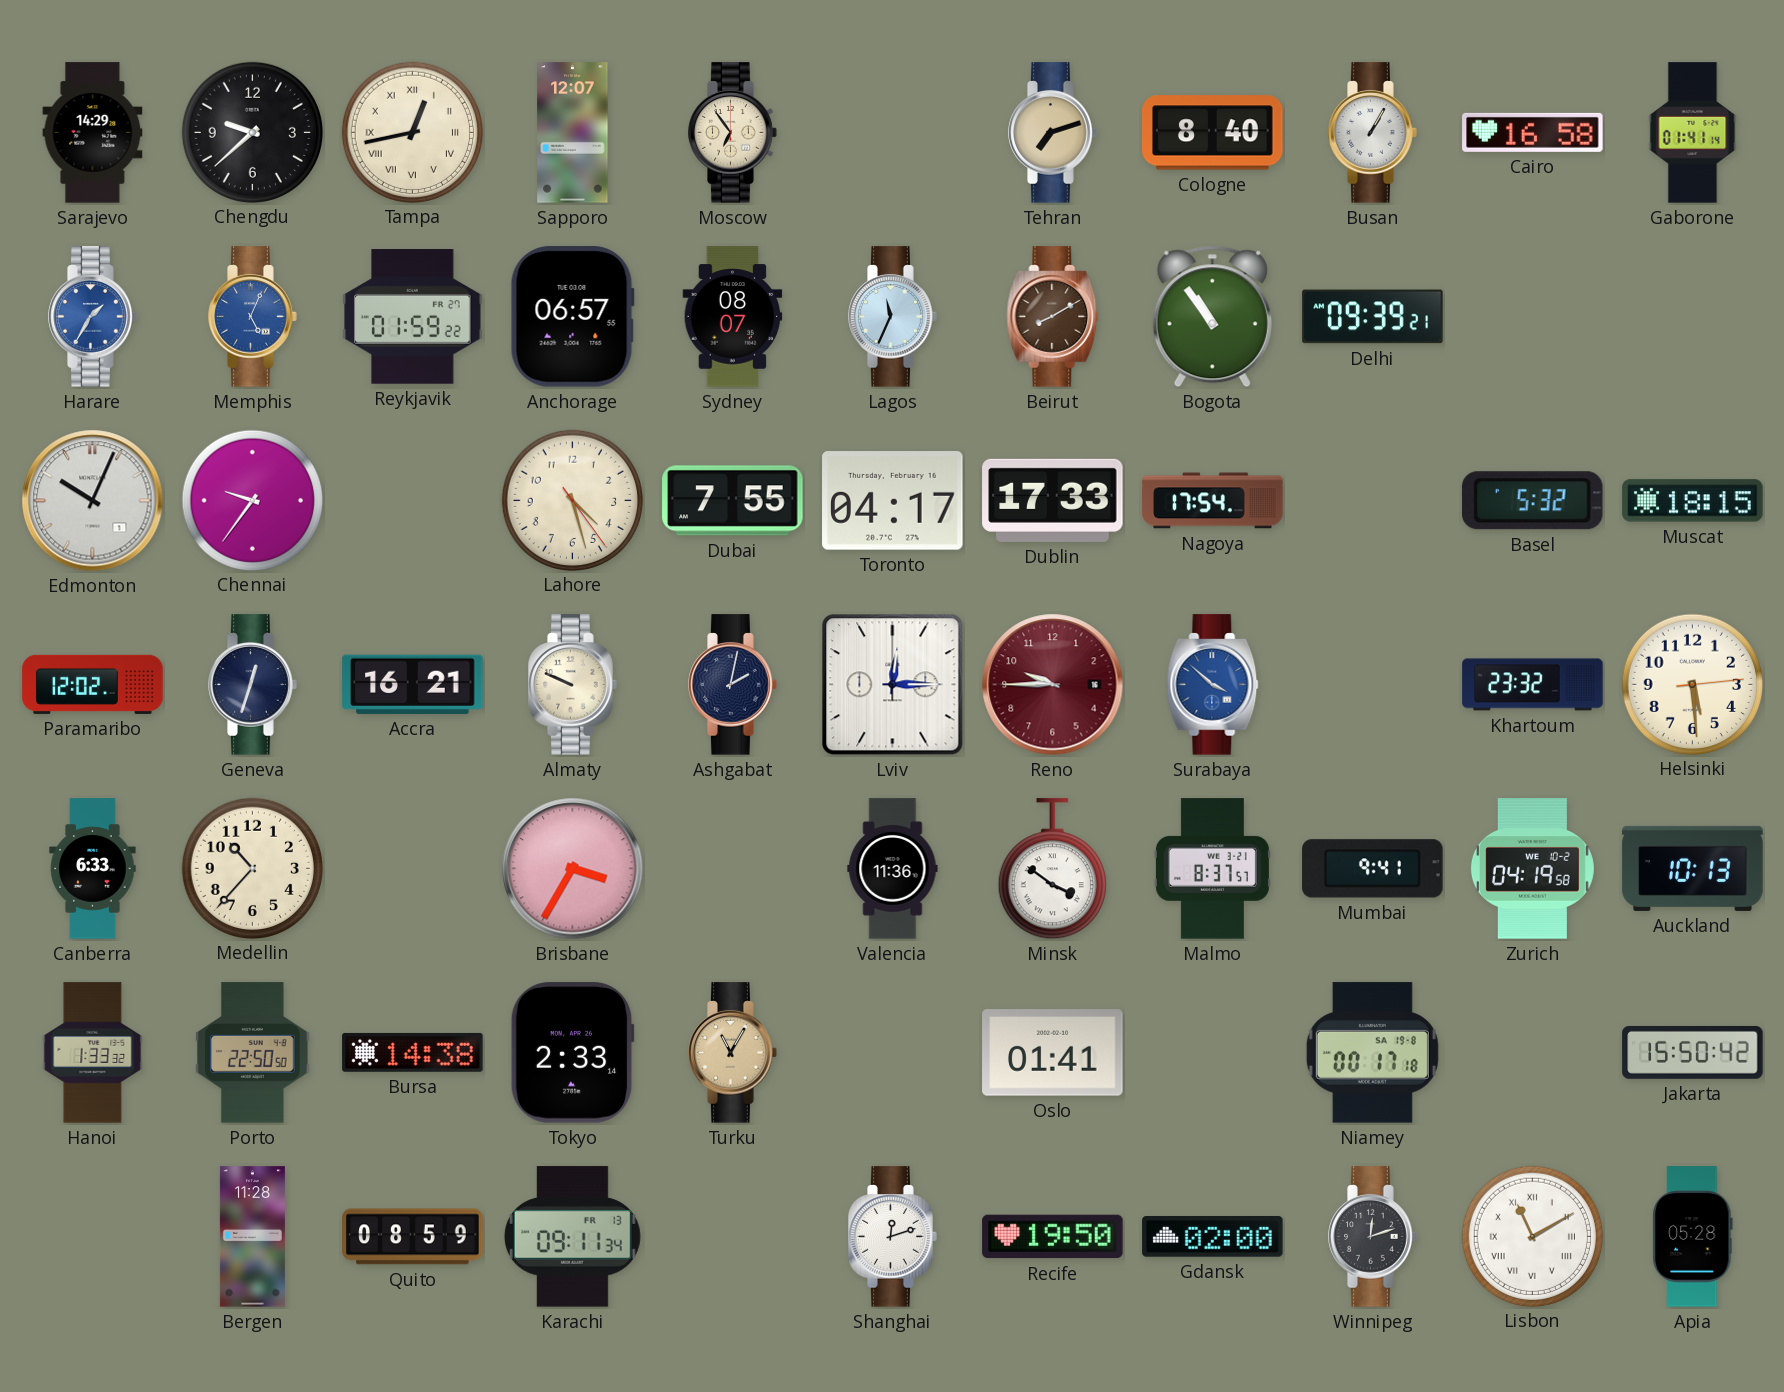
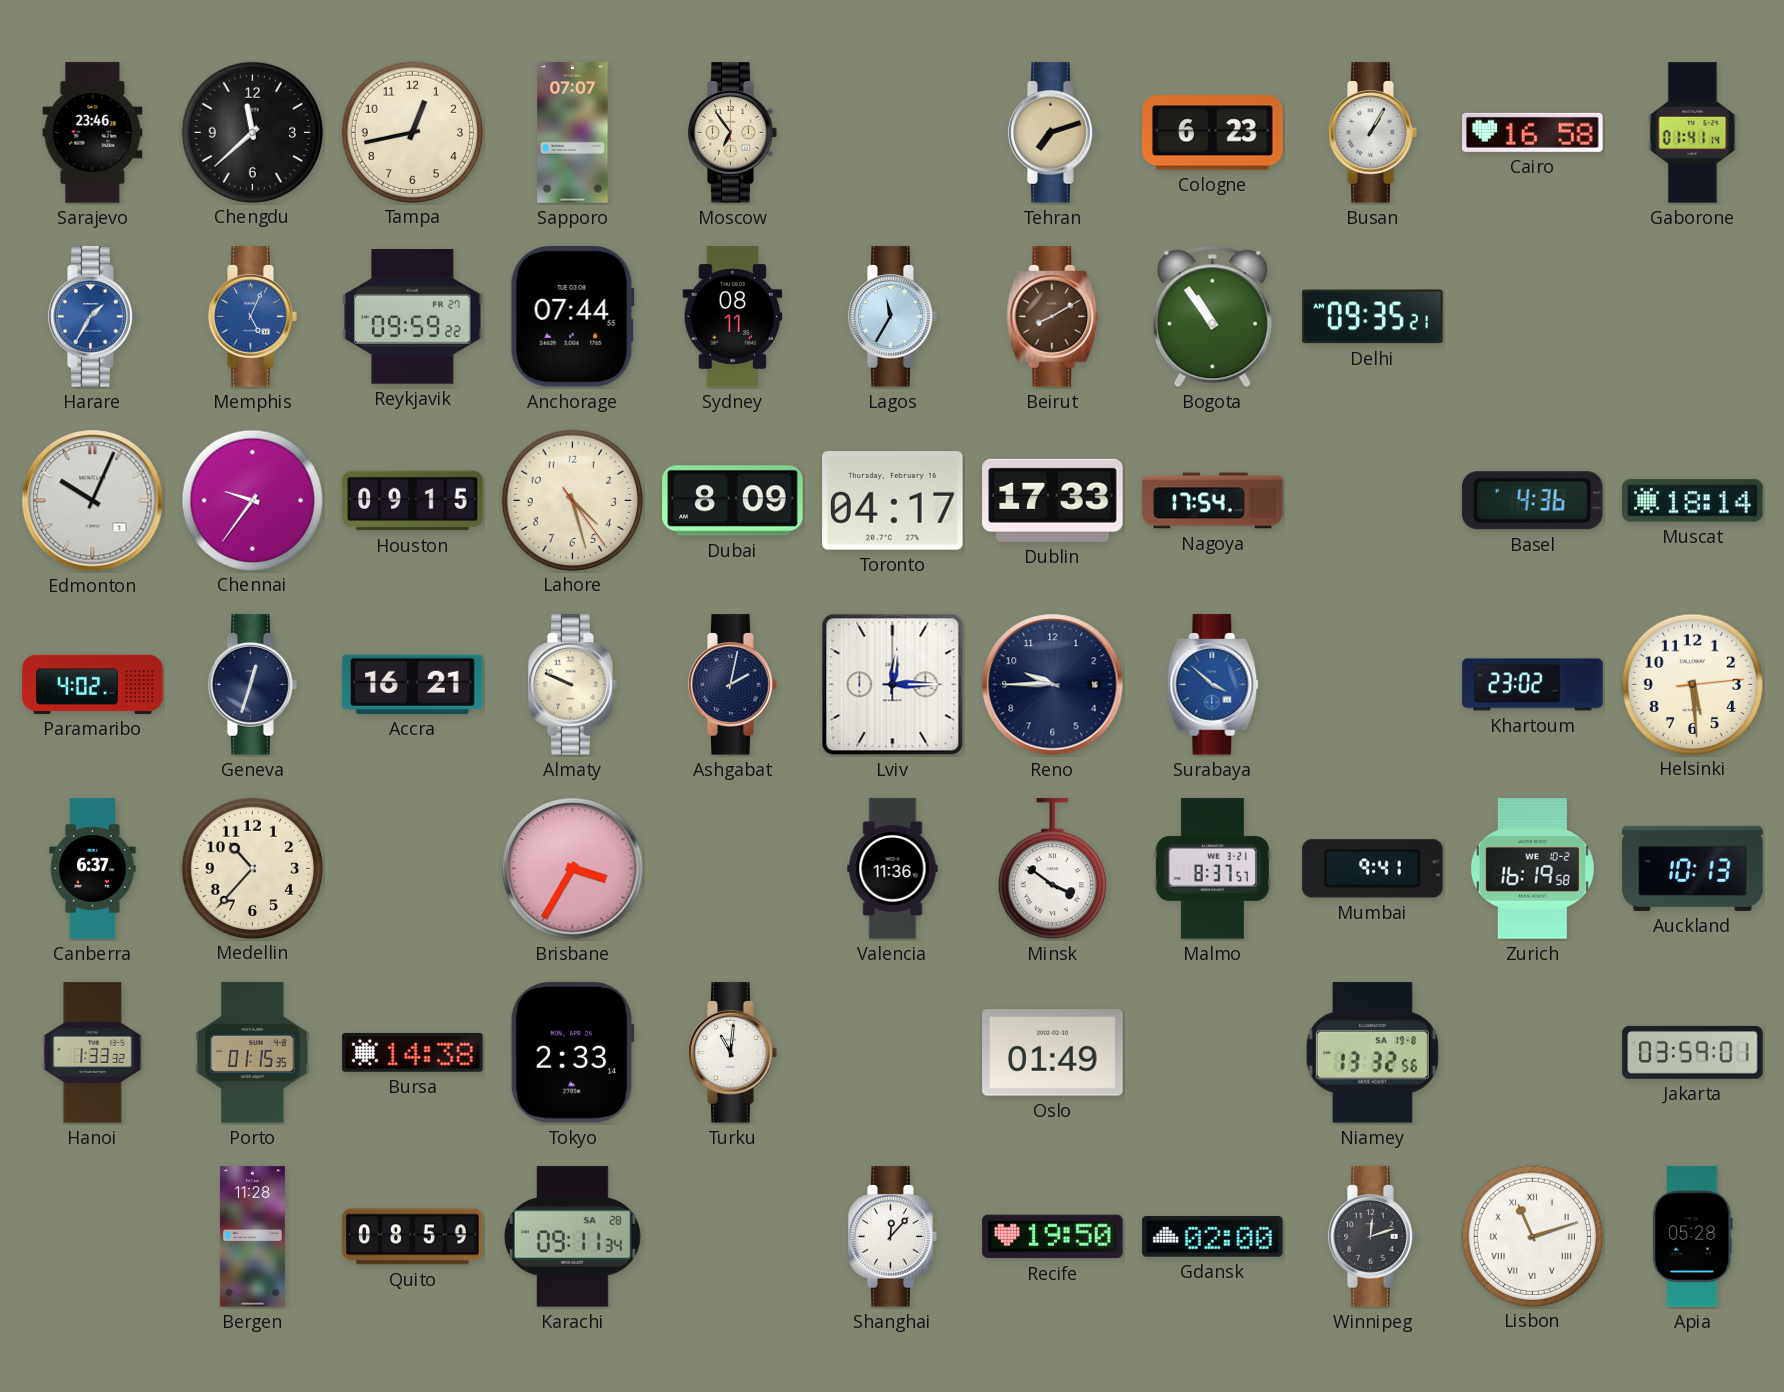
Sarajevo: 14:29 -> 23:46 (93, 133)
Chengdu: 9:38 -> 11:38 (252, 132)
Tampa numerals: Roman -> Arabic (412, 132)
Sapporo: 12:07 -> 07:07 (573, 133)
Cologne: 8:40 -> 6:23 (1213, 133)
Reykjavik: 01:59 -> 09:59 (413, 317)
Anchorage: 06:57 -> 07:44 (572, 317)
Sydney: 08:07 -> 08:11 (733, 317)
Lagos: 11:34 -> 11:35 (893, 317)
Delhi: 09:39 -> 09:35 (1373, 317)
Houston: none -> 09:15 (413, 501)
Dubai: 7:55 -> 8:09 (733, 501)
Basel: 5:32 -> 4:36 (1532, 501)
Muscat: 18:15 -> 18:14 (1693, 501)
Paramaribo: 12:02 -> 4:02 (93, 684)
Reno dial: burgundy -> navy (1053, 685)
Khartoum: 23:32 -> 23:02 (1533, 685)
Canberra: 6:33 -> 6:37 (93, 869)
Zurich: 04:19 -> 16:19 (1532, 869)
Porto: 22:50 -> 01:15 (253, 1053)
Turku: 11:05 -> 11:01 (733, 1053)
Turku dial: champagne -> white (733, 1053)
Oslo: 01:41 -> 01:49 (1053, 1053)
Niamey: 00:17 -> 13:32 (1372, 1053)
Jakarta: 15:50 -> 03:59 (1693, 1052)
Karachi date: FR 13 -> SA 28 (572, 1237)
Shanghai: 12:12 -> 12:07 (893, 1237)
Lisbon: 11:10 -> 11:12 (1532, 1236)
